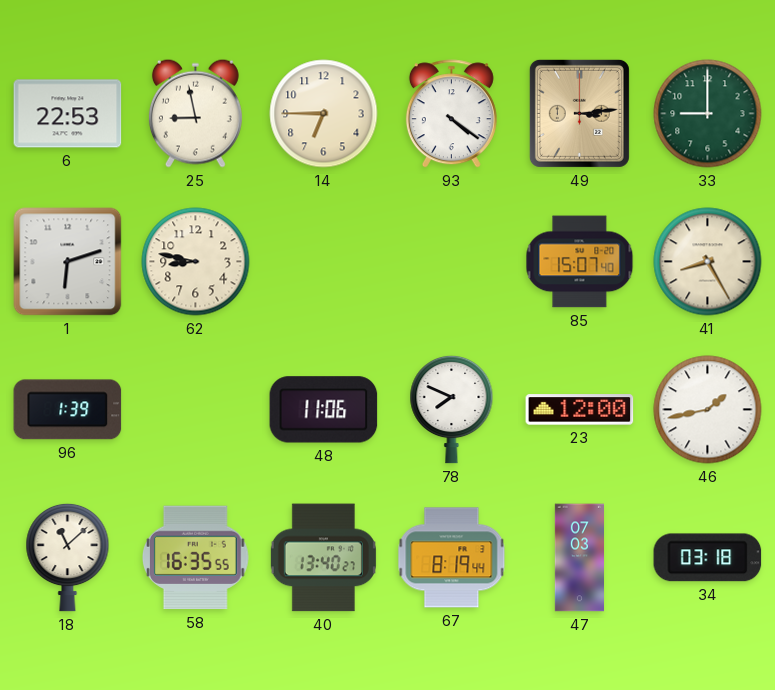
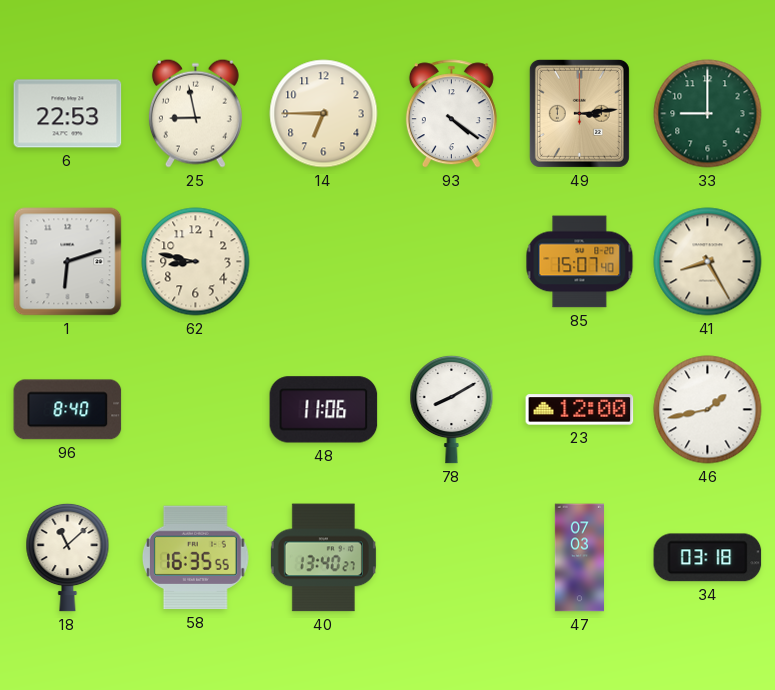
96: 1:39 -> 8:40 (68, 410)
78: 7:49 -> 8:10 (452, 409)
67: 8:19 -> none (452, 558)
